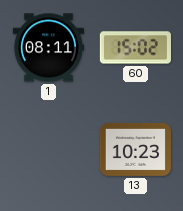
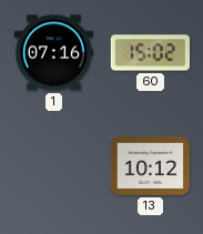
1: 08:11 -> 07:16 (53, 53)
13: 10:23 -> 10:12 (150, 165)
